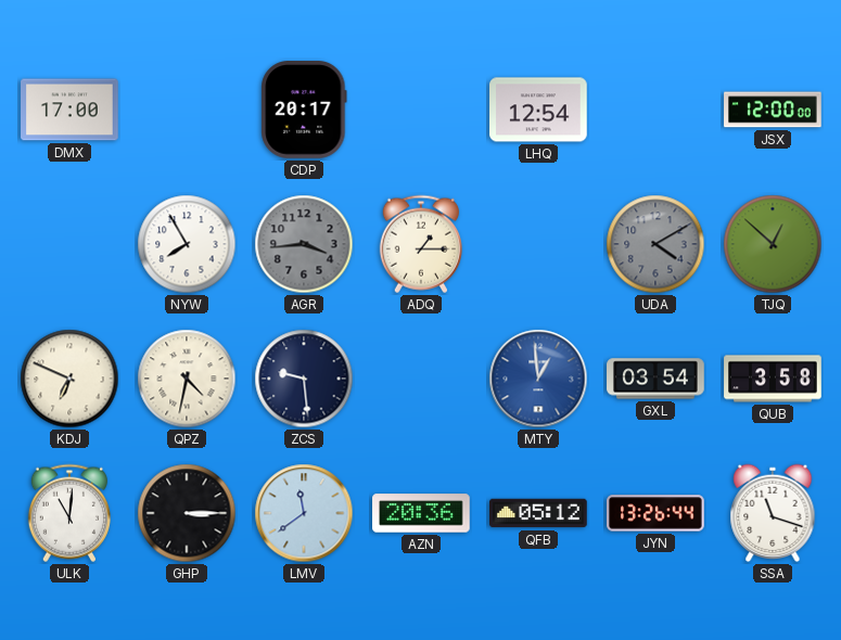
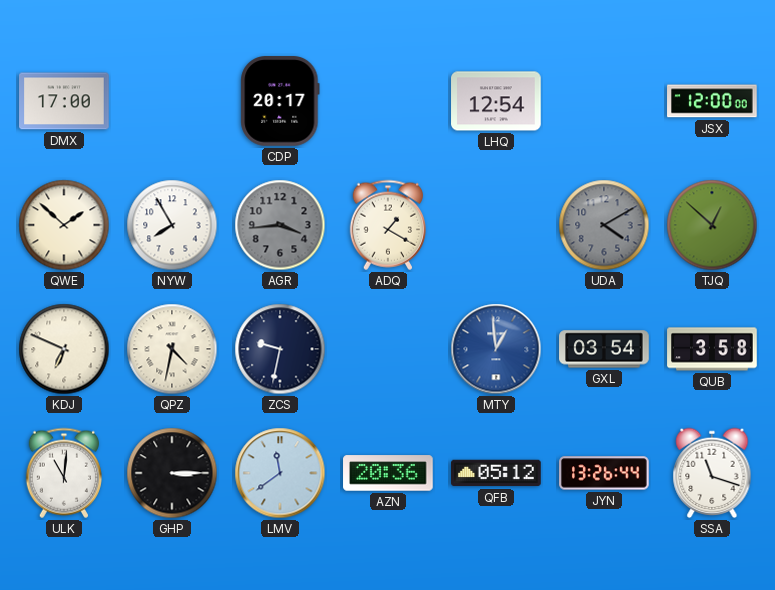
QWE: none -> 1:52 (64, 225)
ADQ: 1:15 -> 1:20 (388, 225)
ZCS: 9:29 -> 9:32 (280, 349)
